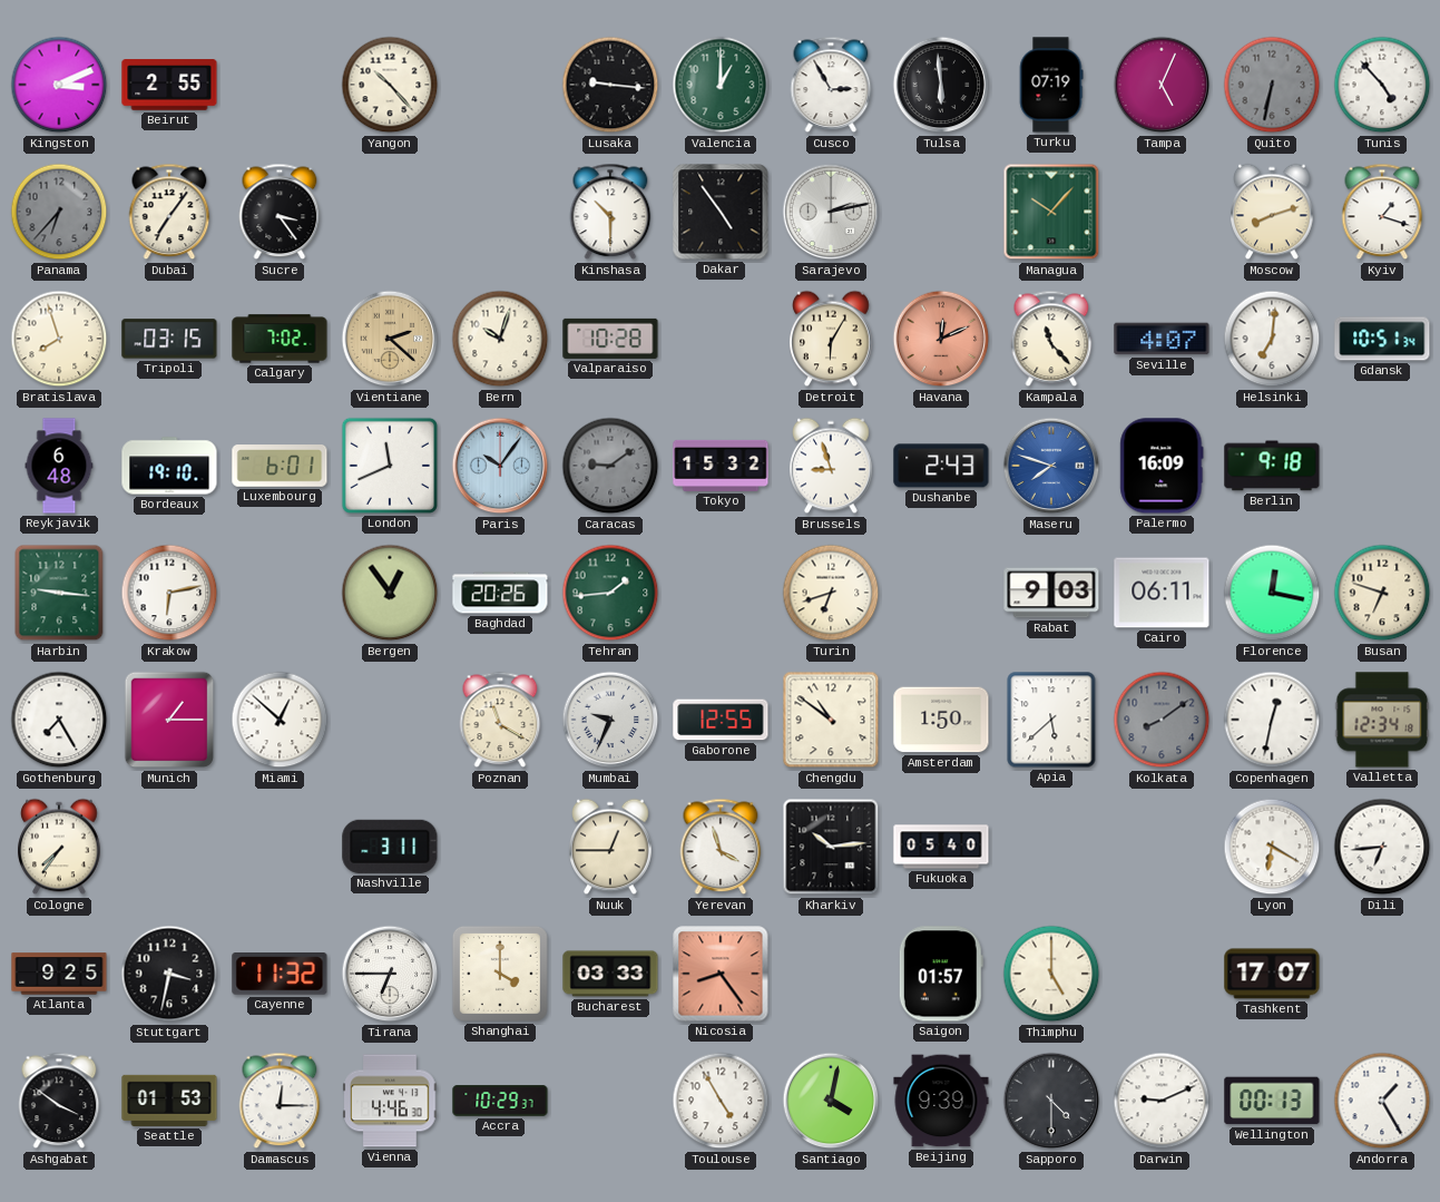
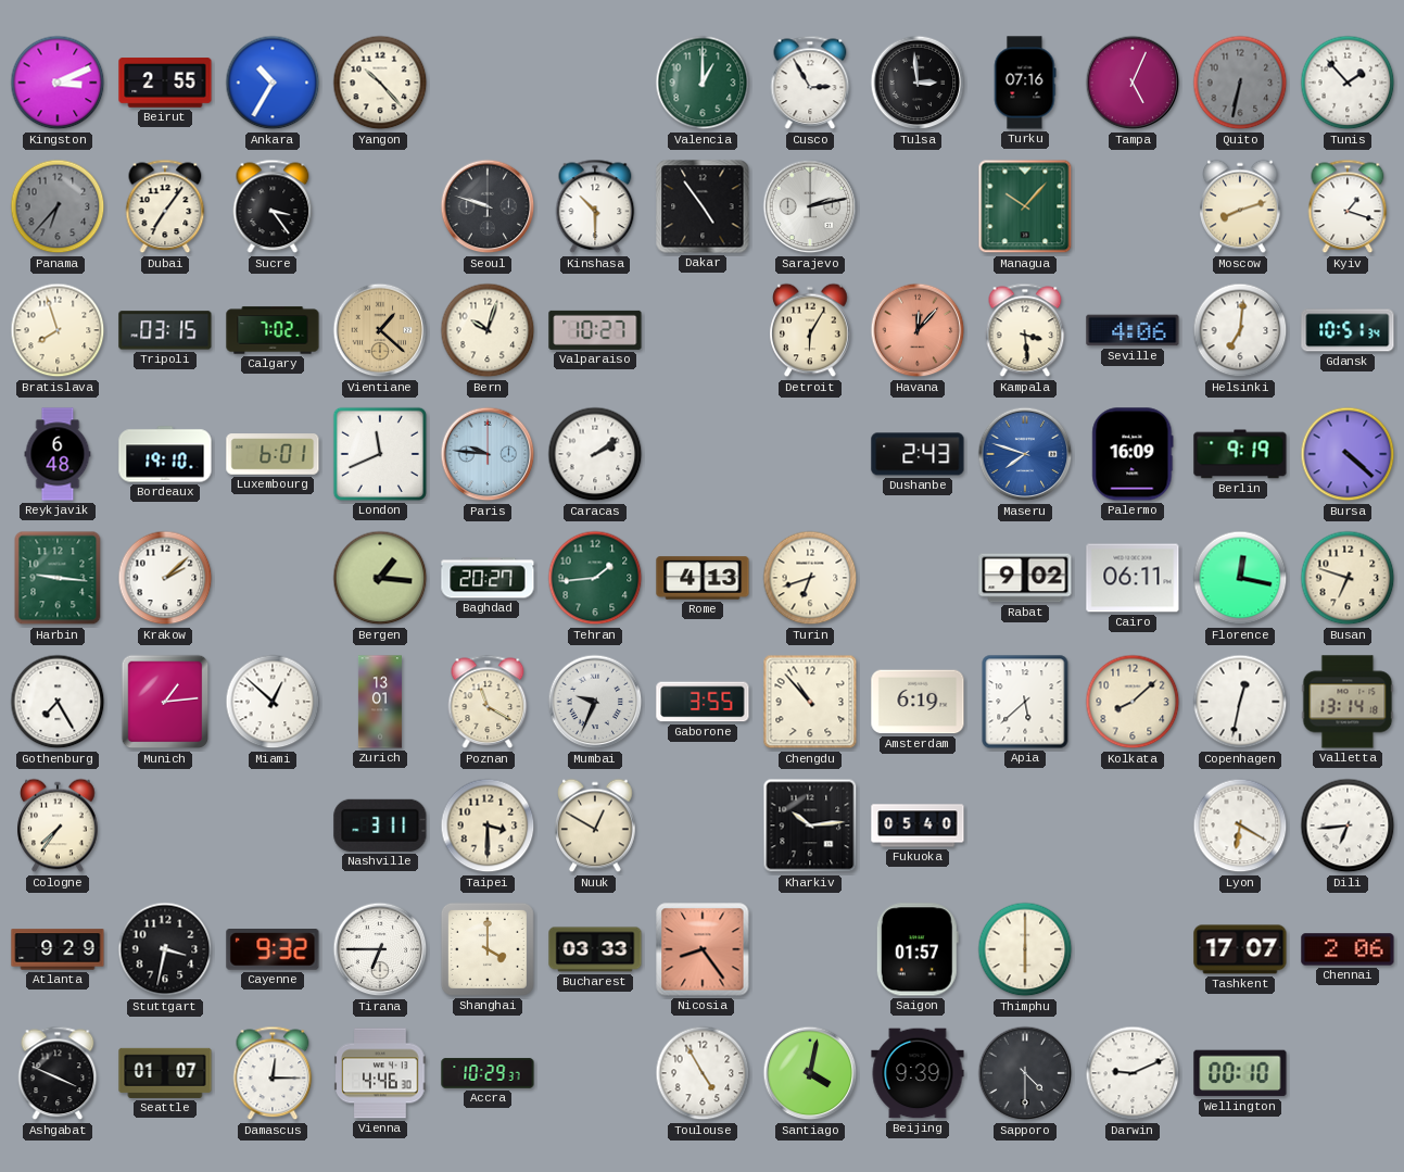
Ankara: none -> 10:35 (273, 83)
Lusaka: 9:16 -> none (610, 85)
Tulsa: 5:59 -> 2:59 (918, 83)
Turku: 07:19 -> 07:16 (1025, 83)
Tunis: 4:53 -> 1:53 (1348, 83)
Seoul: none -> 9:48 (488, 206)
Vientiane: 2:22 -> 1:22 (380, 330)
Valparaiso: 10:28 -> 10:27 (595, 330)
Havana: 12:11 -> 12:07 (918, 330)
Kampala: 11:23 -> 3:29 (1025, 330)
Seville: 4:07 -> 4:06 (1133, 330)
Paris: 10:06 -> 9:46 (488, 454)
Caracas: 9:09 -> 2:09 (595, 454)
Caracas dial: grey -> white (595, 454)
Tokyo: 15:32 -> none (721, 466)
Brussels: 8:57 -> none (831, 466)
Berlin: 9:18 -> 9:19 (1240, 454)
Bursa: none -> 4:22 (1348, 454)
Krakow: 6:13 -> 2:08 (165, 578)
Bergen: 12:54 -> 1:16 (380, 578)
Baghdad: 20:26 -> 20:27 (488, 578)
Rome: none -> 4:13 (703, 578)
Rabat: 9:03 -> 9:02 (1025, 578)
Munich: 1:15 -> 1:14 (165, 702)
Zurich: none -> 13:01 (380, 702)
Gaborone: 12:55 -> 3:55 (703, 702)
Chengdu: 10:51 -> 10:53 (810, 702)
Amsterdam: 1:50 -> 6:19 (918, 702)
Kolkata: 8:09 -> 8:08 (1133, 702)
Kolkata dial: grey -> cream (1133, 702)
Valletta: 12:34 -> 13:14 (1348, 702)
Taipei: none -> 3:30 (488, 826)
Nuuk: 12:45 -> 12:50 (595, 826)
Yerevan: 3:57 -> none (721, 847)
Atlanta: 9:25 -> 9:29 (58, 949)
Cayenne: 11:32 -> 9:32 (273, 949)
Thimphu: 5:00 -> 6:00 (1025, 949)
Chennai: none -> 2:06 (1348, 949)
Ashgabat: 3:51 -> 3:49 (58, 1073)
Seattle: 01:53 -> 01:07 (165, 1073)
Wellington: 00:13 -> 00:10 (1240, 1073)
Andorra: 1:25 -> none (1382, 1101)
